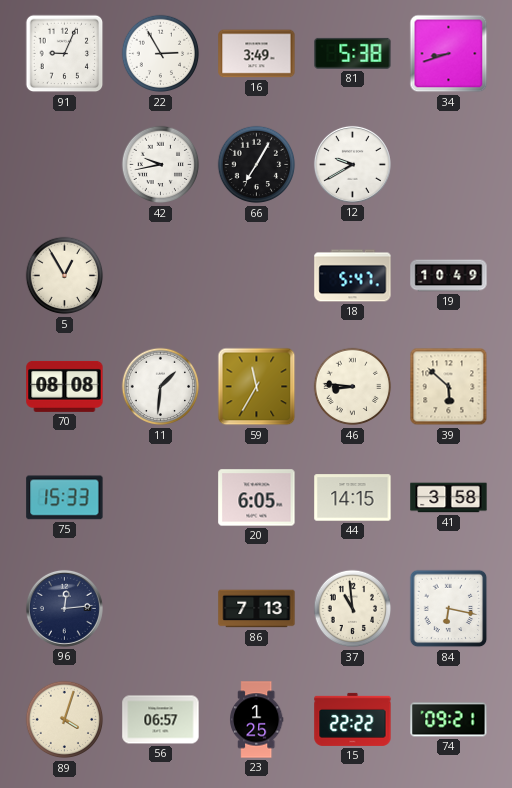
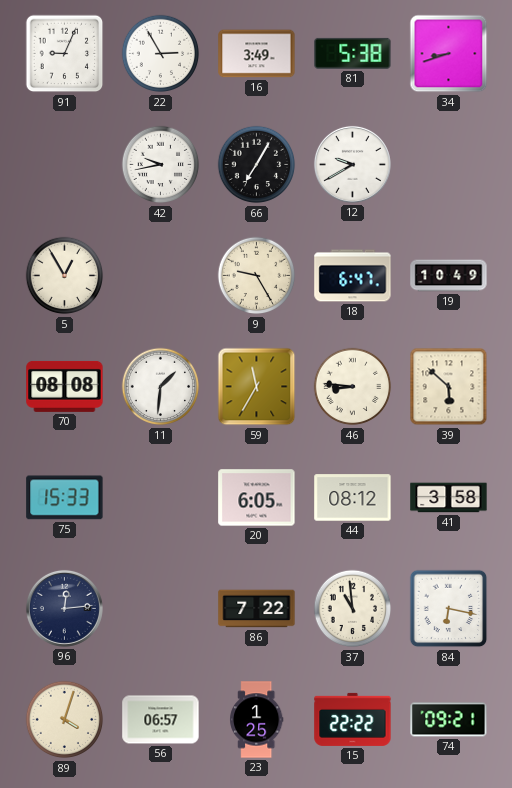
9: none -> 9:25 (257, 276)
18: 5:47 -> 6:47 (353, 276)
44: 14:15 -> 08:12 (353, 498)
86: 7:13 -> 7:22 (257, 609)
